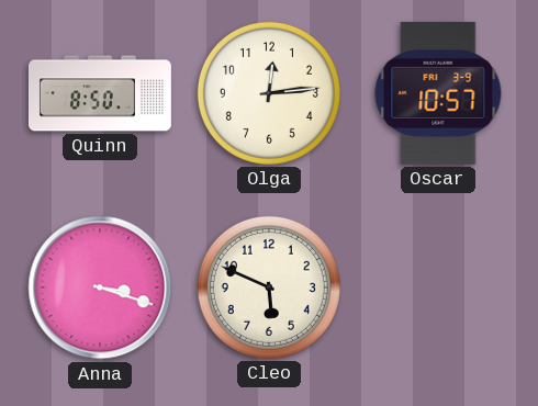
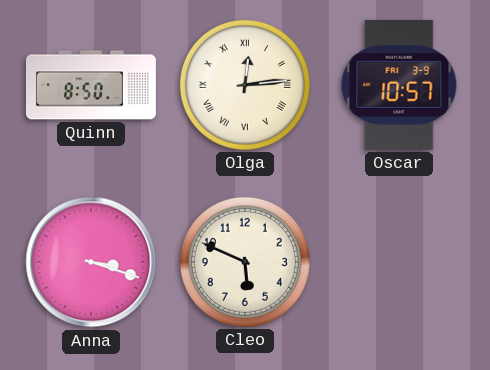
Olga numerals: Arabic -> Roman (245, 85)
